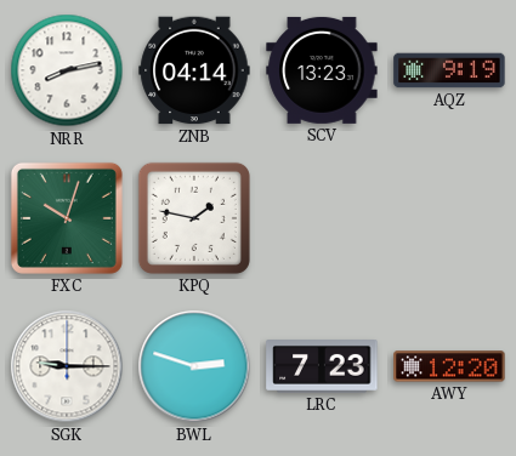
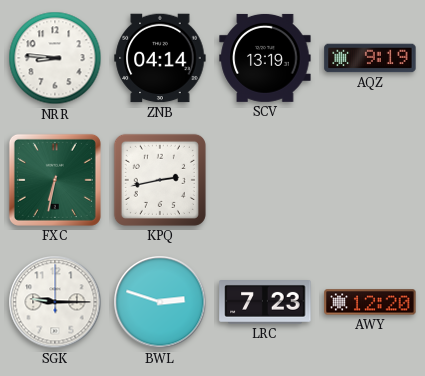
NRR: 8:13 -> 8:46 (55, 58)
SCV: 13:23 -> 13:19 (265, 58)
FXC: 10:03 -> 6:32 (55, 180)
KPQ: 1:47 -> 2:43 (160, 180)
